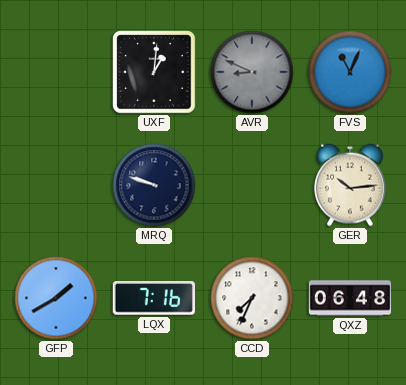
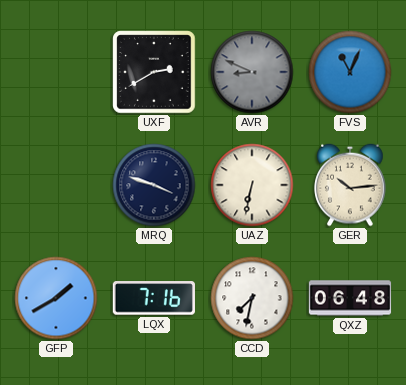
UXF: 1:01 -> 2:40 (154, 72)
MRQ: 9:48 -> 3:48 (154, 185)
UAZ: none -> 6:32 (252, 185)
CCD: 7:34 -> 7:32 (252, 298)
